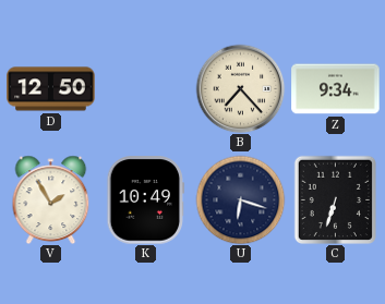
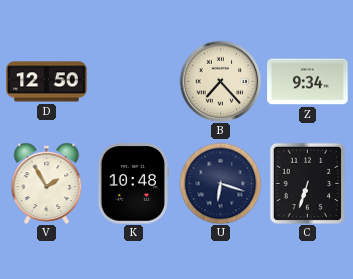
K: 10:49 -> 10:48 (133, 184)
